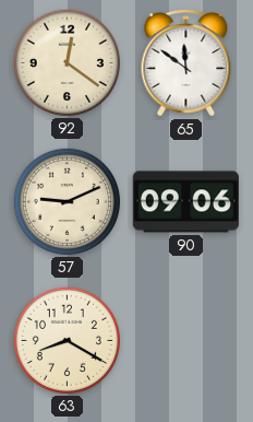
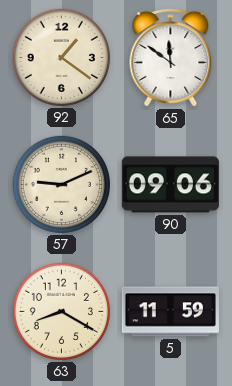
92: 12:21 -> 1:21 (61, 57)
5: none -> 11:59 (170, 312)
